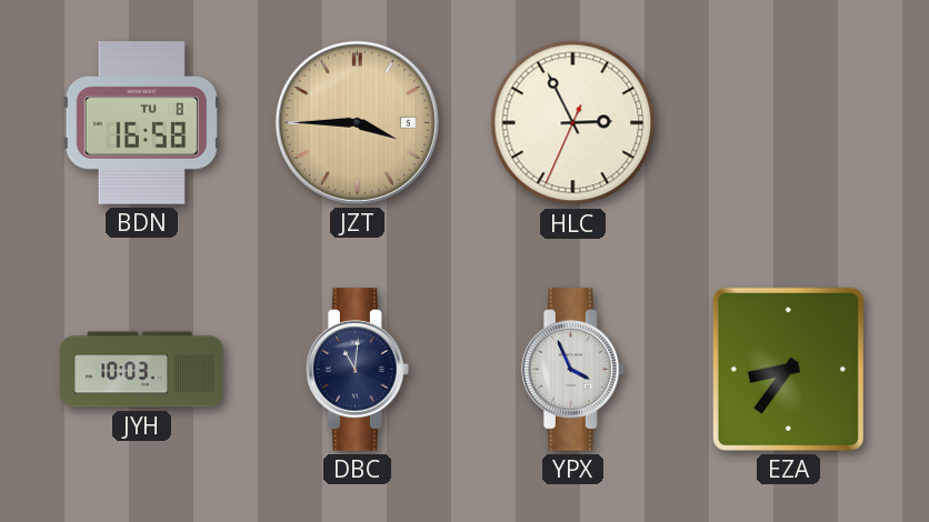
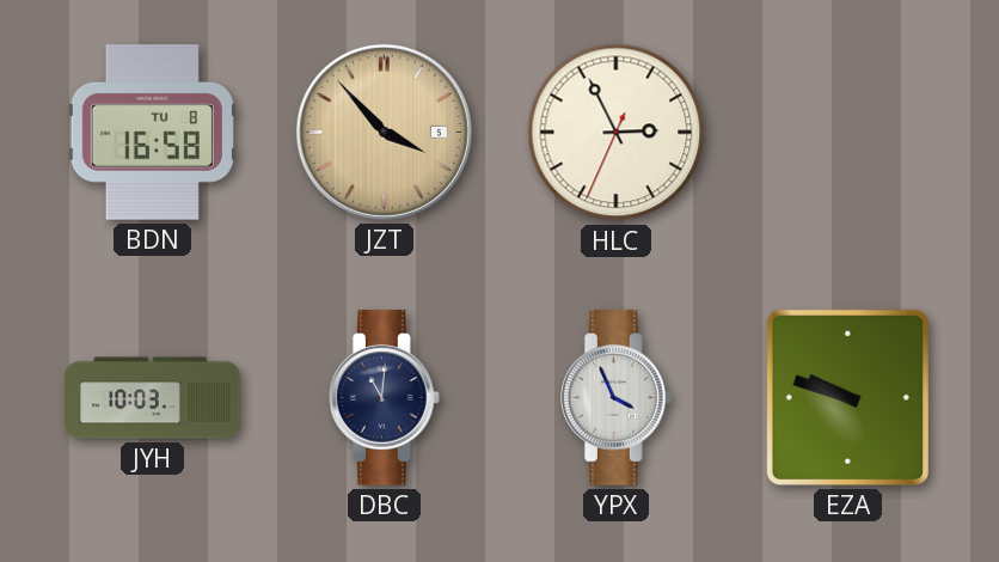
JZT: 3:45 -> 3:53 (384, 132)
EZA: 8:36 -> 9:48 (847, 397)
